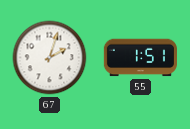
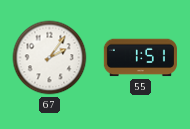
67: 2:03 -> 2:06 (50, 58)
